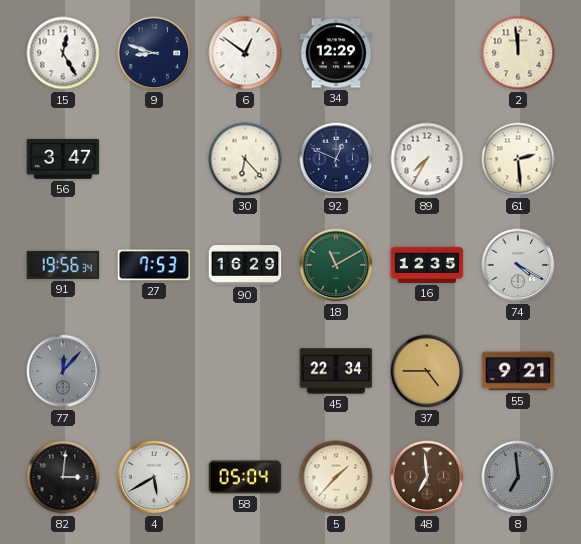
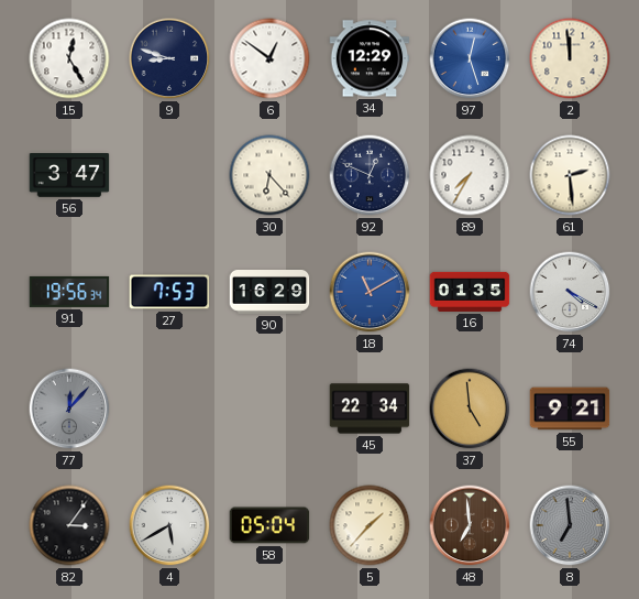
97: none -> 12:27 (470, 58)
18 dial: green -> blue (370, 292)
16: 12:35 -> 01:35 (470, 292)
37: 4:45 -> 4:59 (470, 409)
82: 3:01 -> 3:06 (69, 525)
